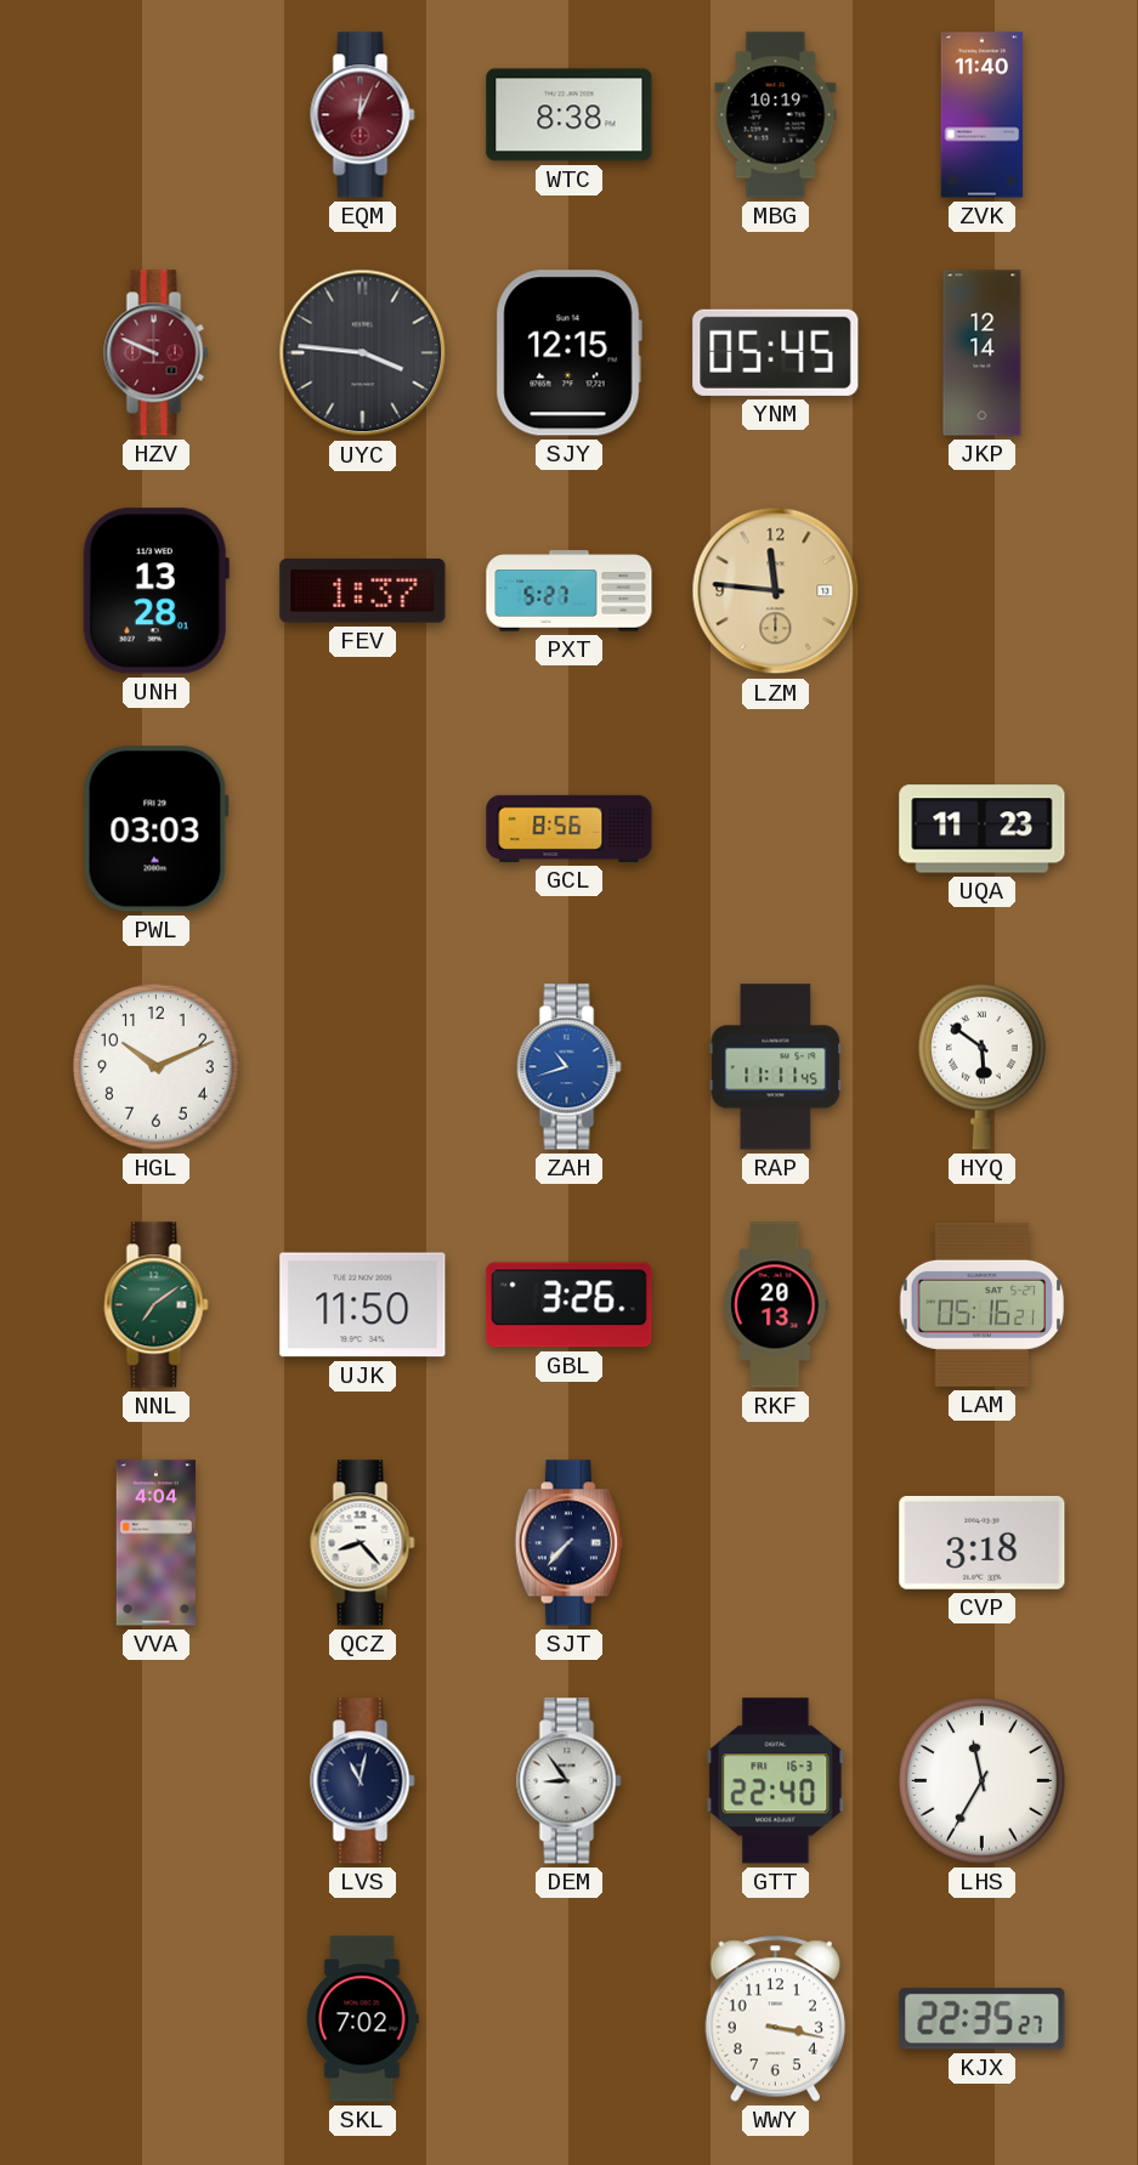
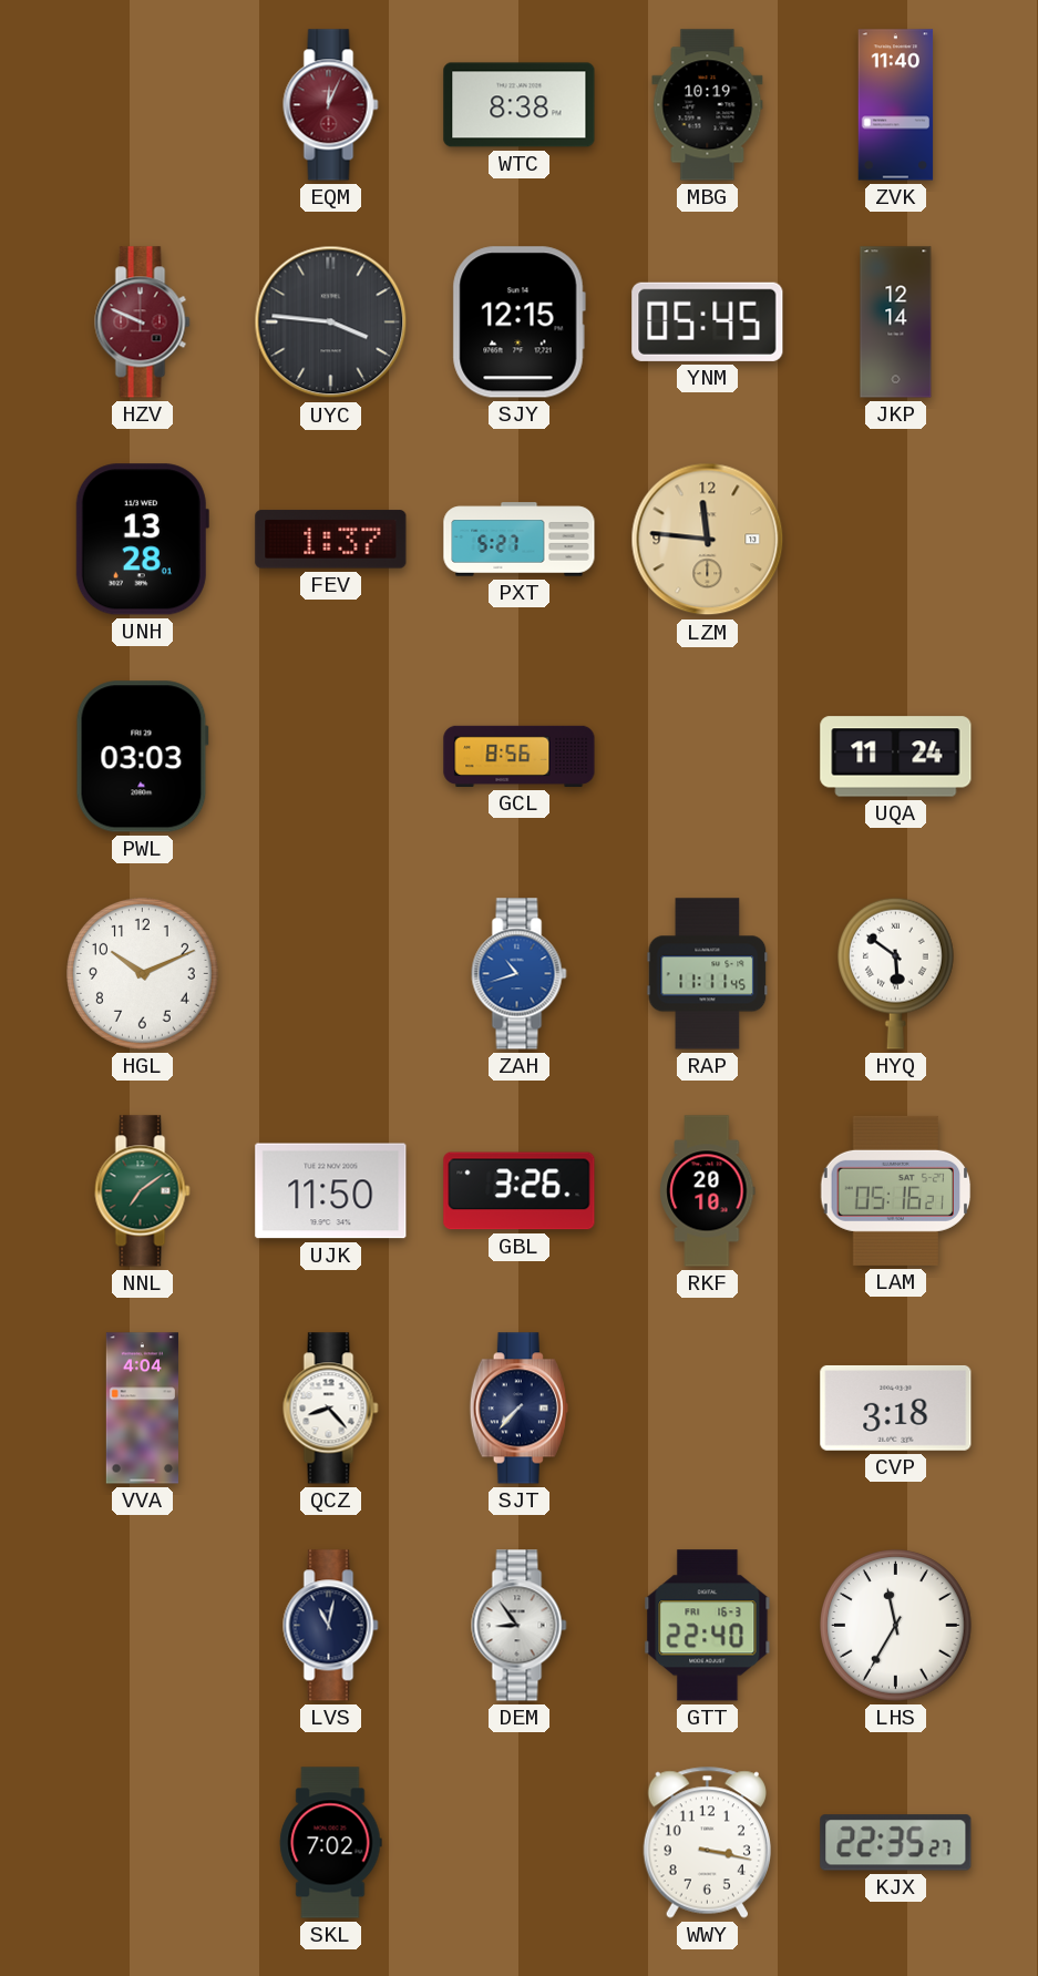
UQA: 11:23 -> 11:24 (896, 757)
RKF: 20:13 -> 20:10 (708, 1191)
